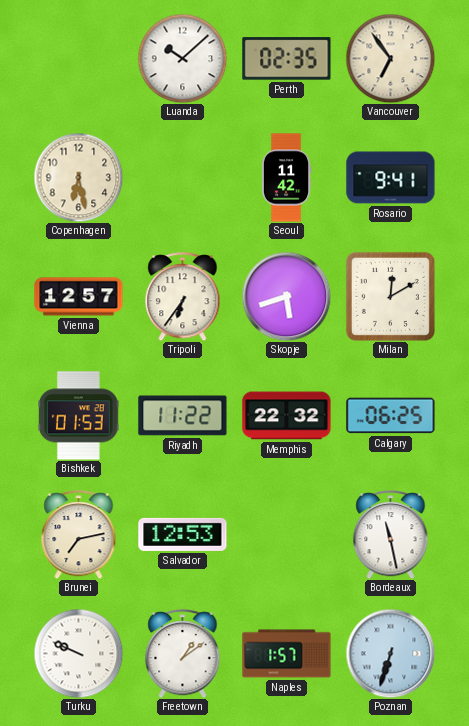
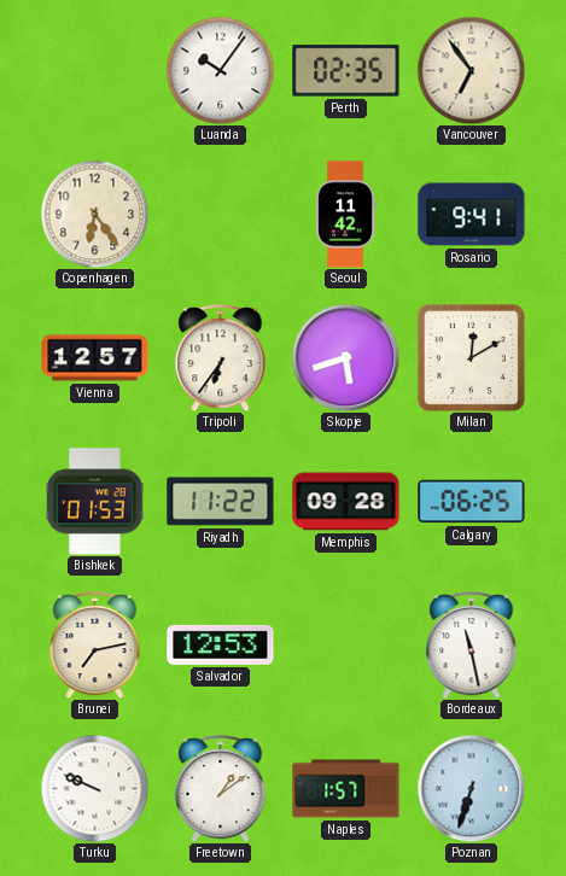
Luanda: 10:08 -> 10:06 (220, 70)
Copenhagen: 6:28 -> 6:24 (94, 214)
Memphis: 22:32 -> 09:28 (346, 502)
